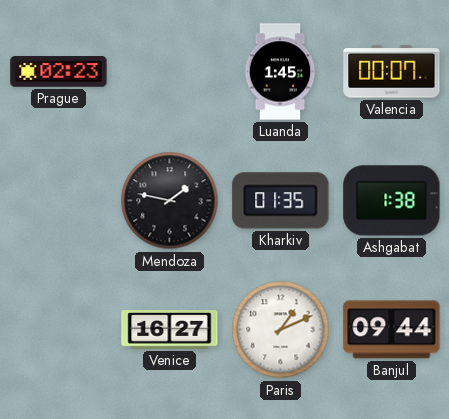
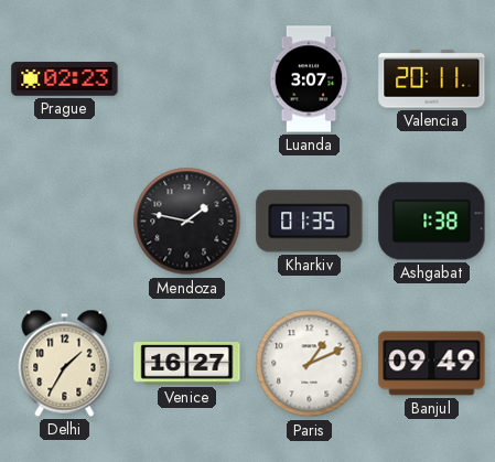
Luanda: 1:45 -> 3:07 (309, 79)
Valencia: 00:07 -> 20:11 (432, 79)
Delhi: none -> 1:35 (65, 363)
Banjul: 09:44 -> 09:49 (432, 364)
